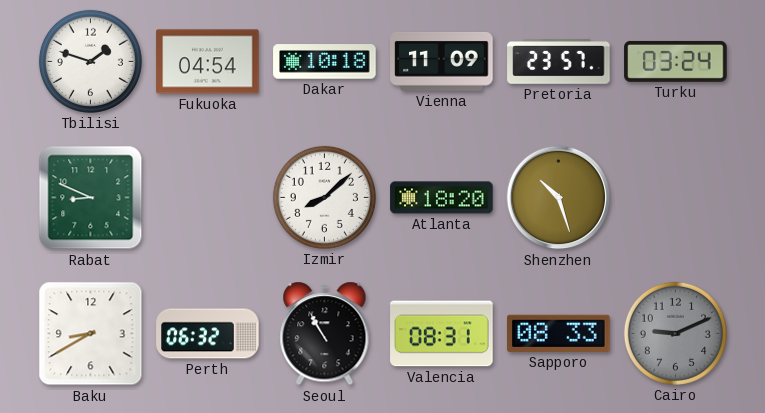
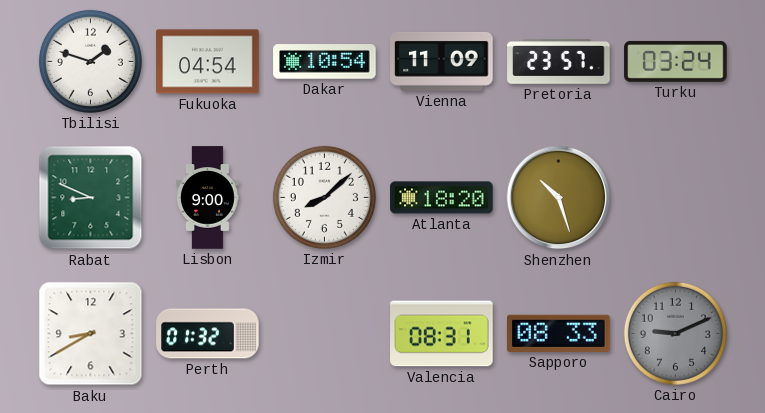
Dakar: 10:18 -> 10:54 (325, 62)
Lisbon: none -> 9:00 (208, 198)
Perth: 06:32 -> 01:32 (208, 334)
Seoul: 10:55 -> none (325, 334)
